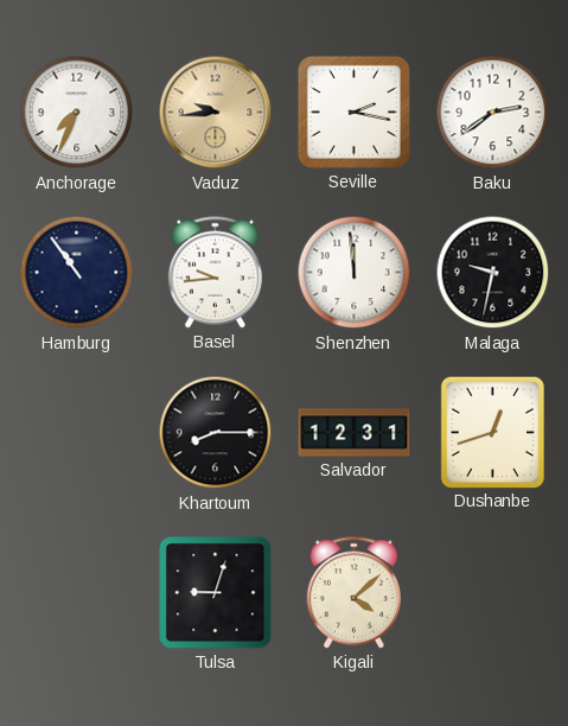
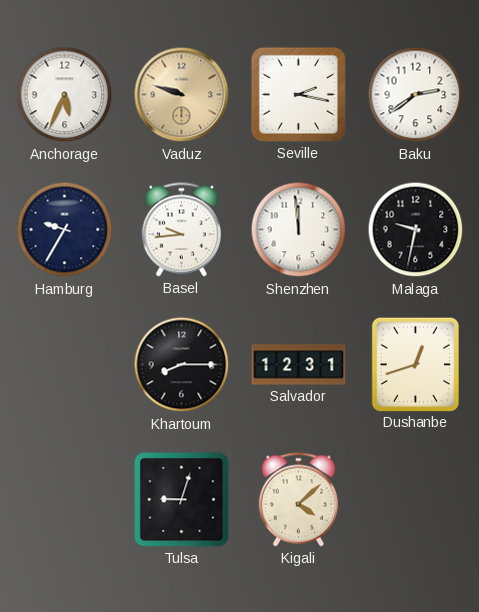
Anchorage: 7:34 -> 5:34 (65, 95)
Vaduz: 9:44 -> 9:48 (182, 95)
Hamburg: 10:54 -> 9:35 (65, 230)
